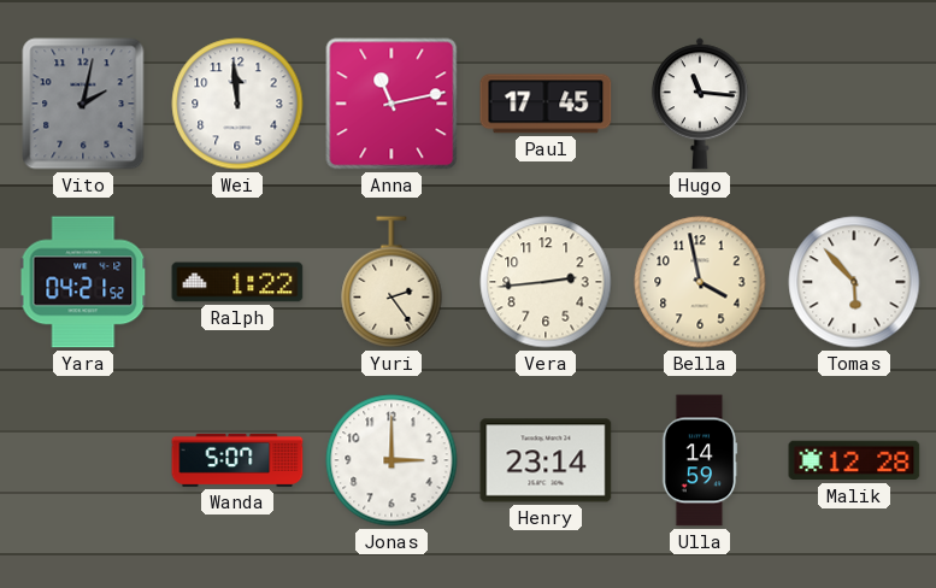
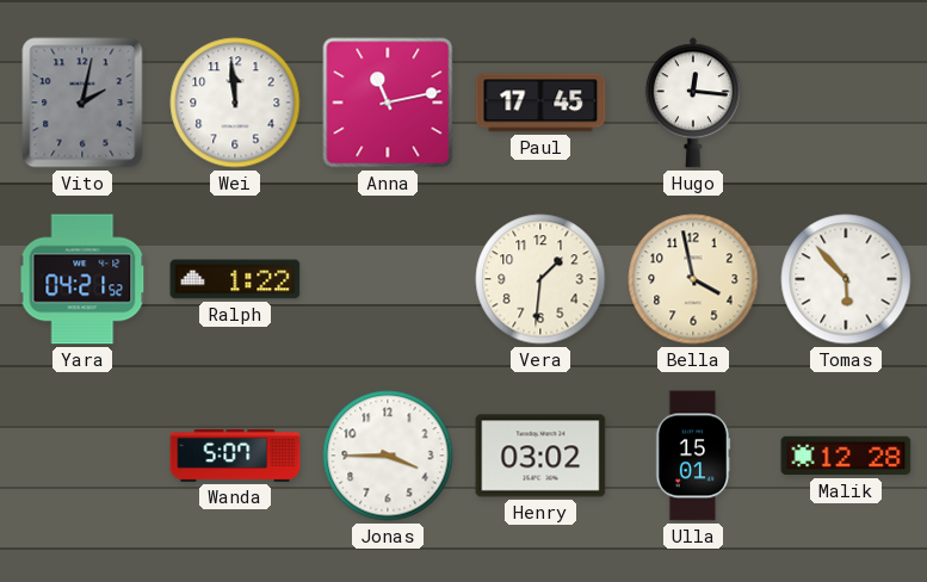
Hugo: 11:16 -> 12:16 (693, 103)
Yuri: 2:24 -> none (392, 282)
Vera: 2:44 -> 1:31 (540, 279)
Jonas: 3:00 -> 3:45 (388, 456)
Henry: 23:14 -> 03:02 (540, 456)
Ulla: 14:59 -> 15:01 (693, 456)
